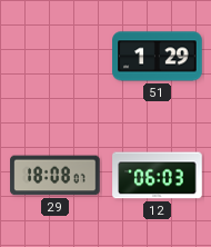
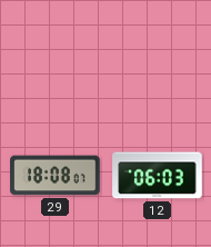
51: 1:29 -> none (158, 57)
